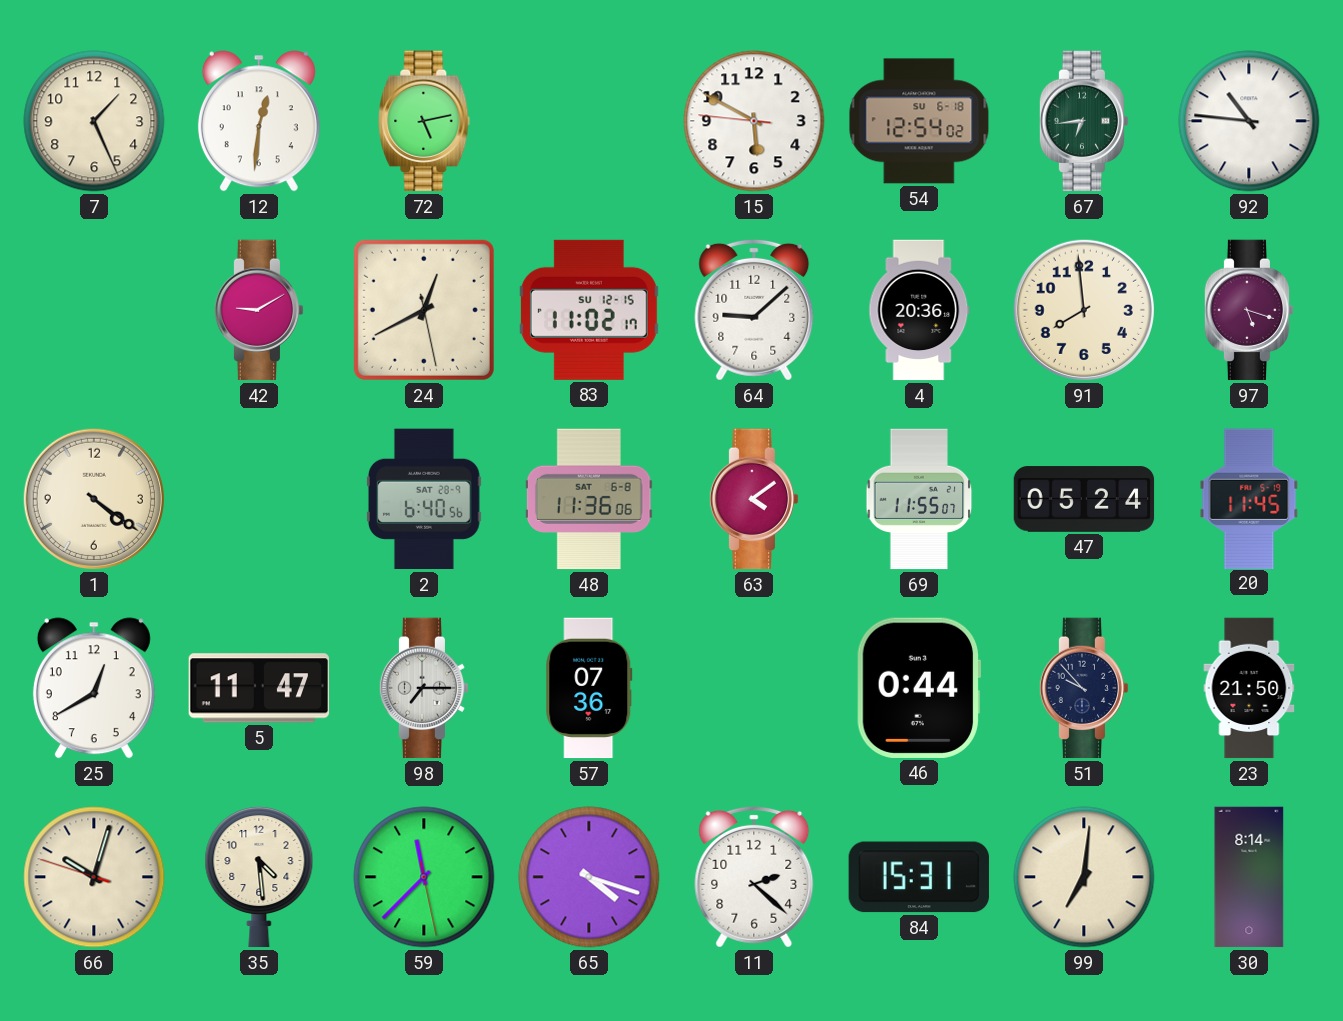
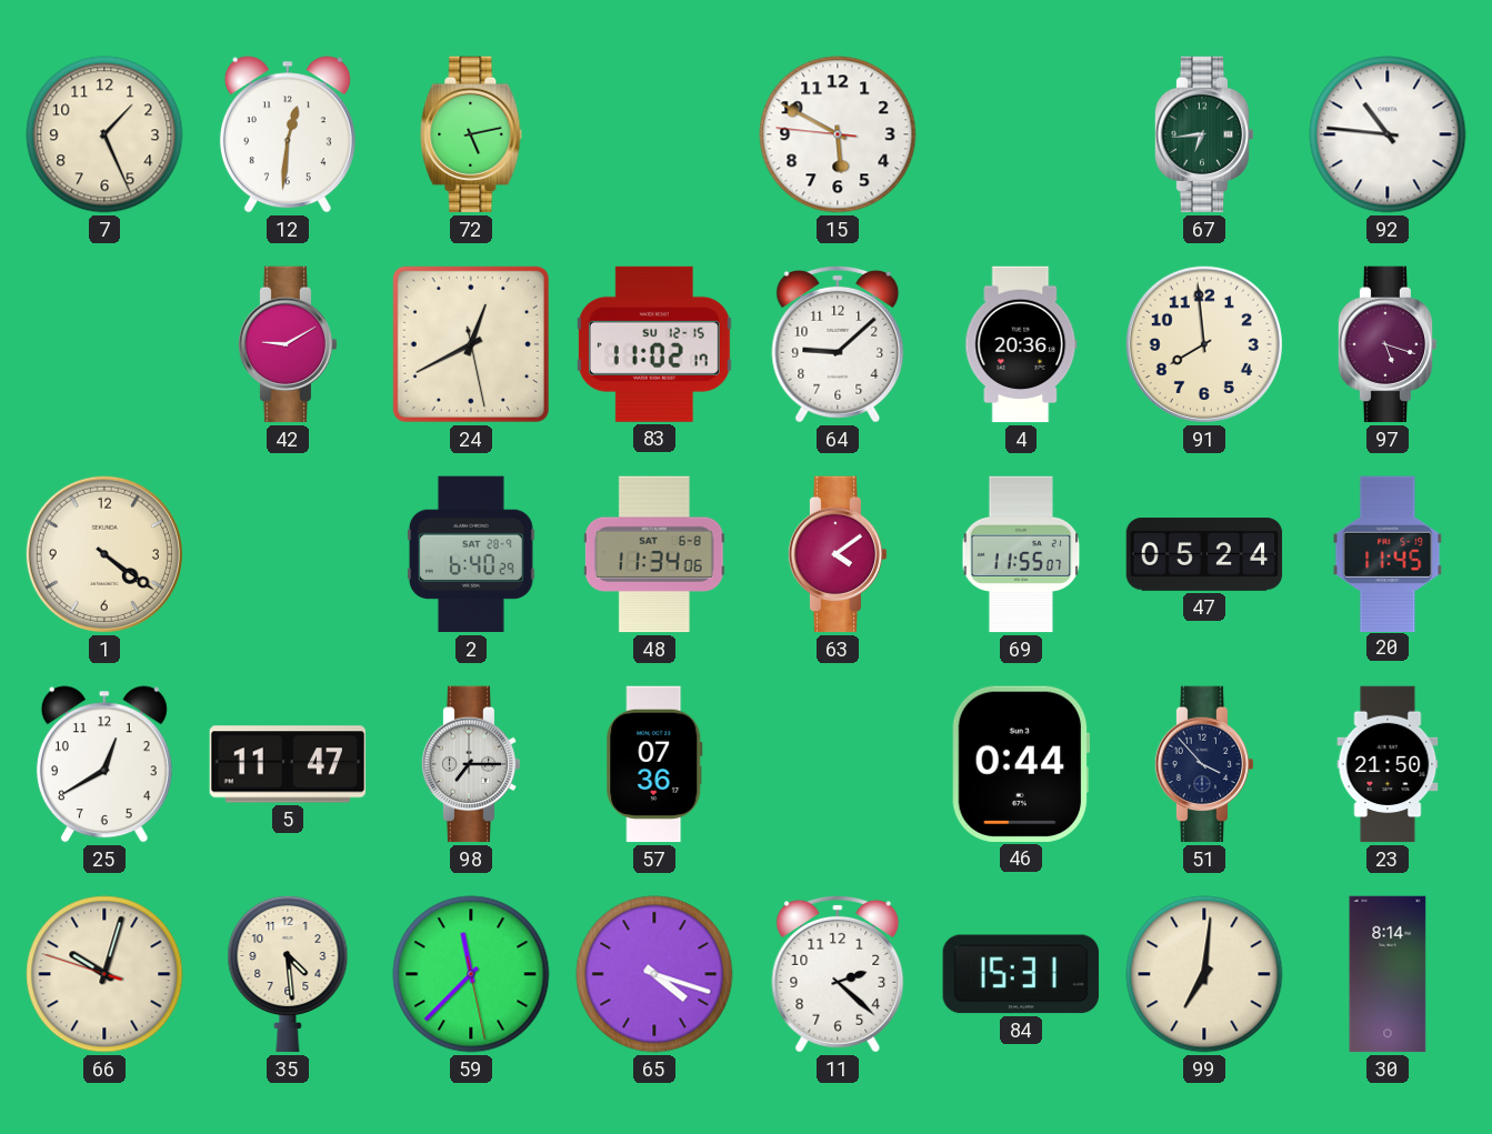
54: 12:54 -> none (919, 121)
2: 6:40:56 -> 6:40:29 (471, 554)
48: 11:36 -> 11:34 (654, 554)
51: 9:53 -> 3:53 (1204, 764)
